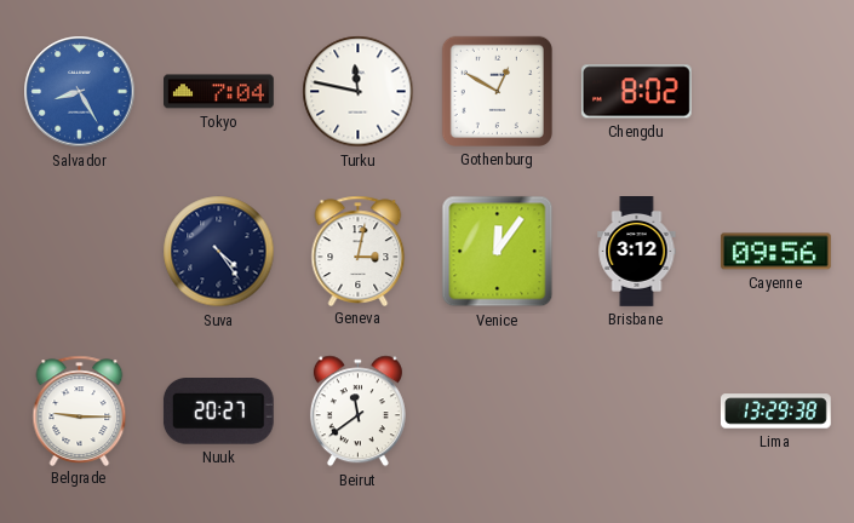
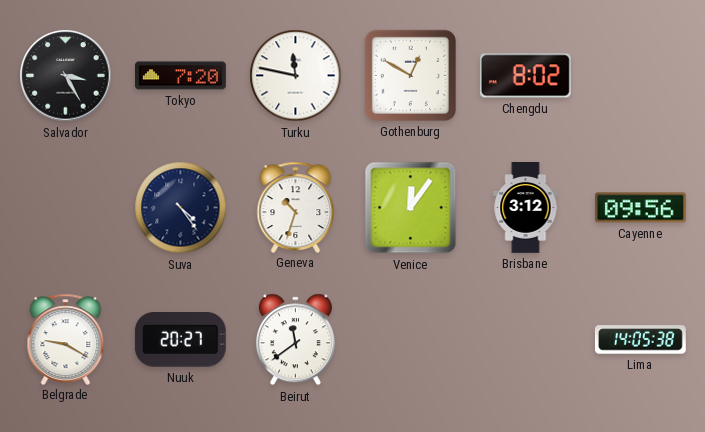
Salvador: 8:25 -> 3:25 (66, 76)
Salvador dial: blue -> black (66, 76)
Tokyo: 7:04 -> 7:20 (181, 76)
Geneva: 3:02 -> 10:33 (296, 207)
Belgrade: 9:15 -> 9:20 (66, 339)
Lima: 13:29 -> 14:05 (640, 340)
